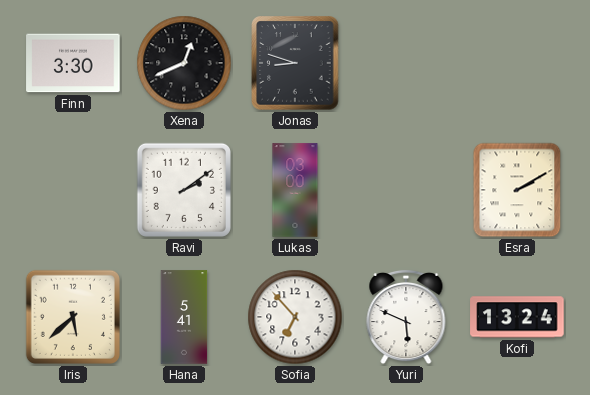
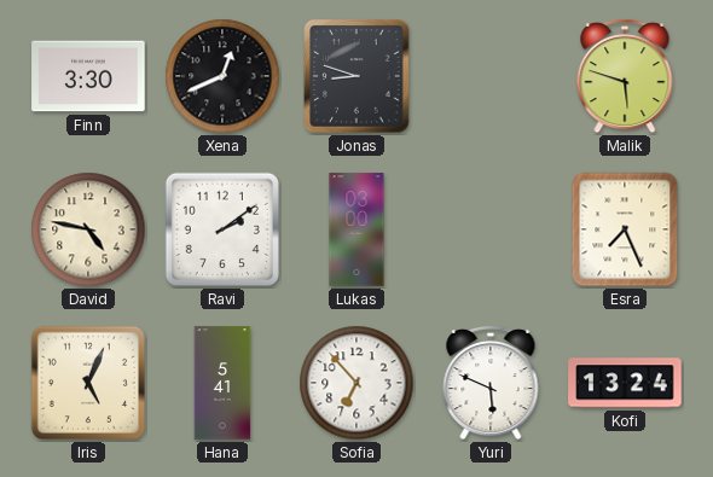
Malik: none -> 5:48 (625, 76)
David: none -> 4:47 (88, 229)
Esra: 2:10 -> 7:26 (625, 229)
Iris: 5:38 -> 5:04 (88, 383)
